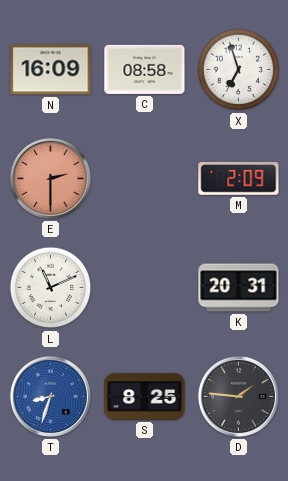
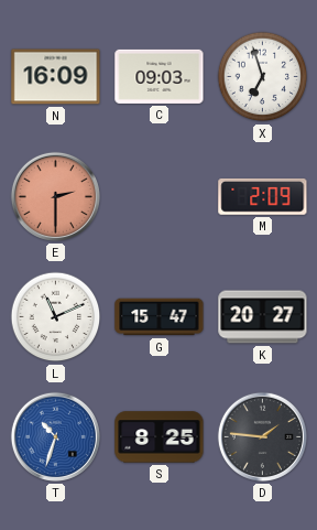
C: 08:58 -> 09:03 (160, 76)
G: none -> 15:47 (160, 317)
K: 20:31 -> 20:27 (263, 317)
T: 8:33 -> 10:33 (55, 436)
